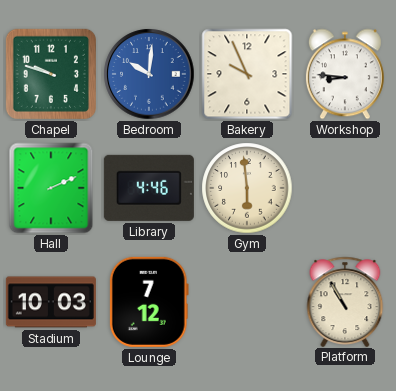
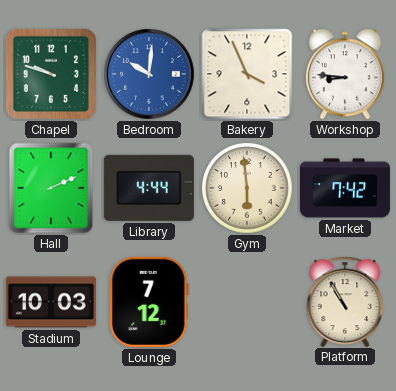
Bakery: 9:56 -> 3:56 (247, 74)
Library: 4:46 -> 4:44 (149, 188)
Market: none -> 7:42 (345, 188)
